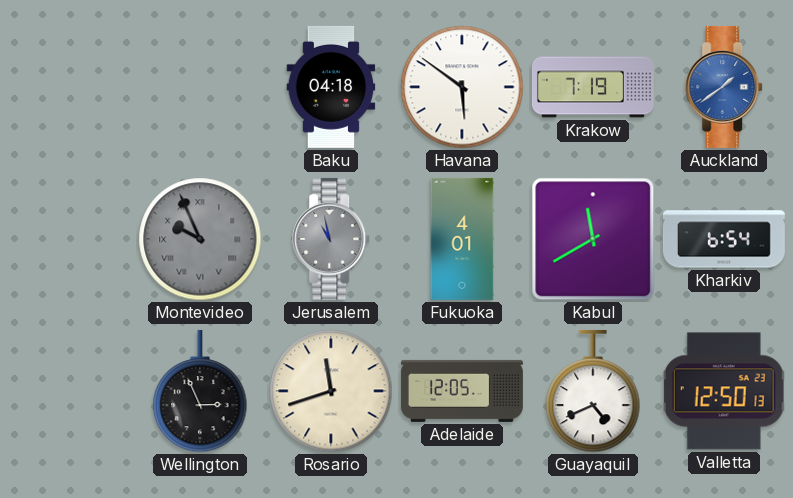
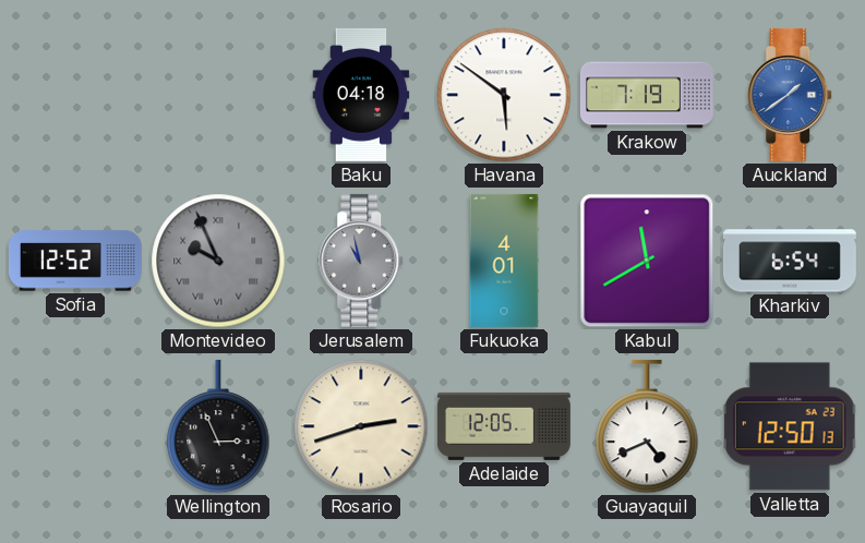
Sofia: none -> 12:52 (75, 261)
Rosario: 11:42 -> 2:42 (361, 426)
